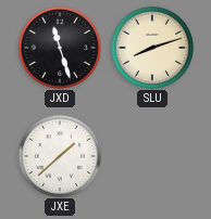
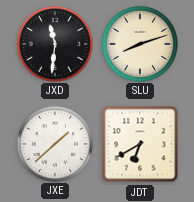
JXD: 11:27 -> 11:31 (54, 43)
JDT: none -> 6:40 (140, 144)
